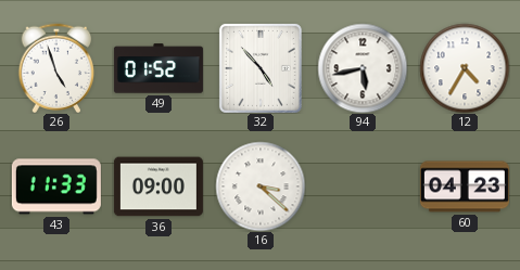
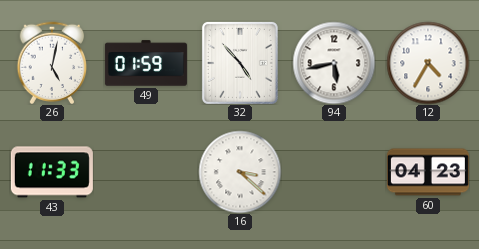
26: 4:57 -> 5:02 (52, 63)
49: 01:52 -> 01:59 (146, 63)
36: 09:00 -> none (158, 187)
